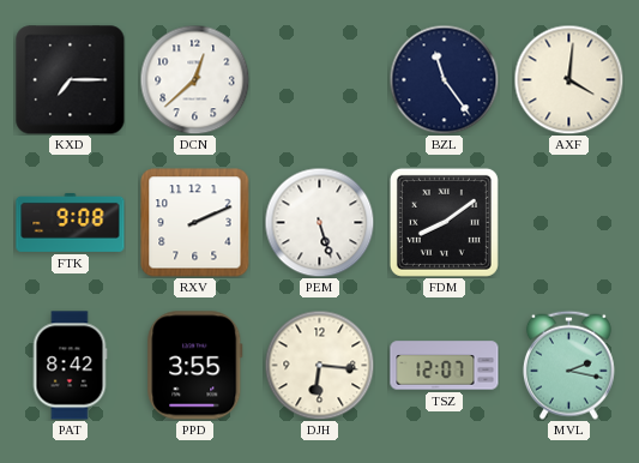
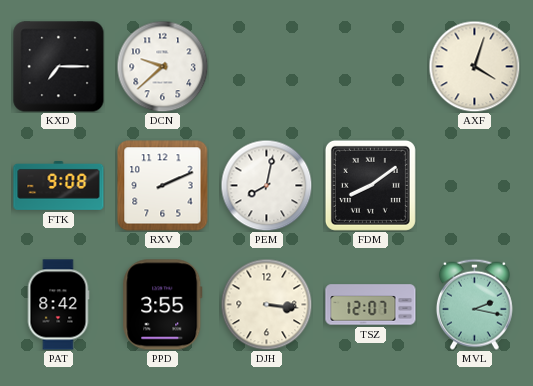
DCN: 12:38 -> 9:38 (162, 66)
BZL: 11:24 -> none (444, 79)
AXF: 4:01 -> 4:03 (474, 66)
PEM: 5:27 -> 8:02 (266, 185)
DJH: 6:16 -> 3:16 (266, 304)
